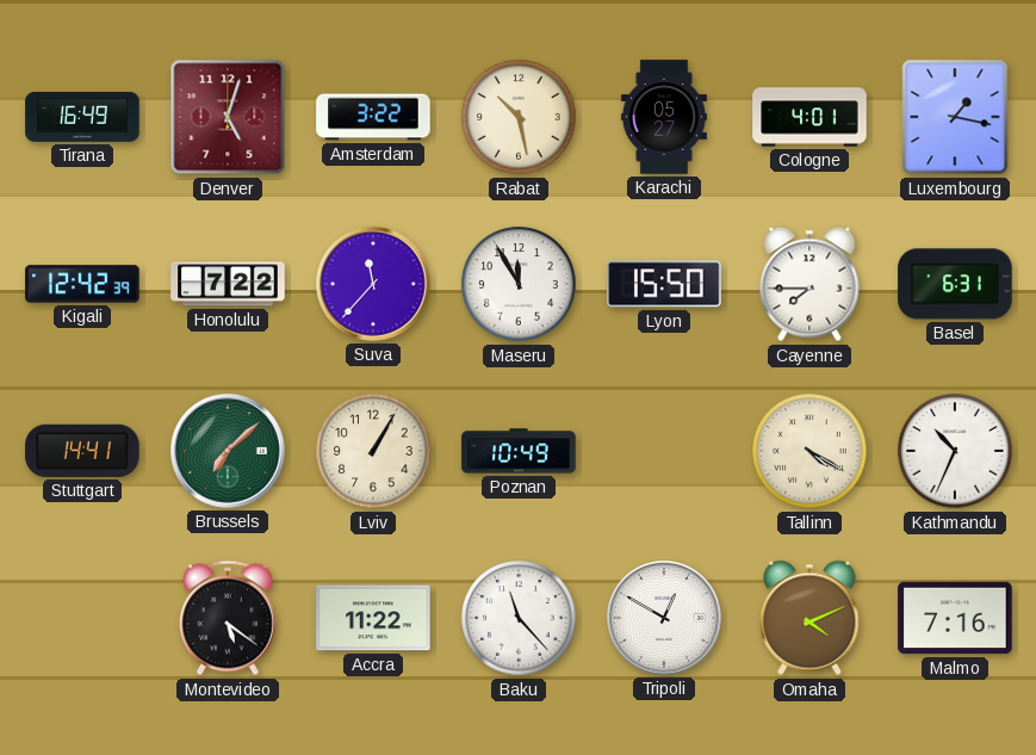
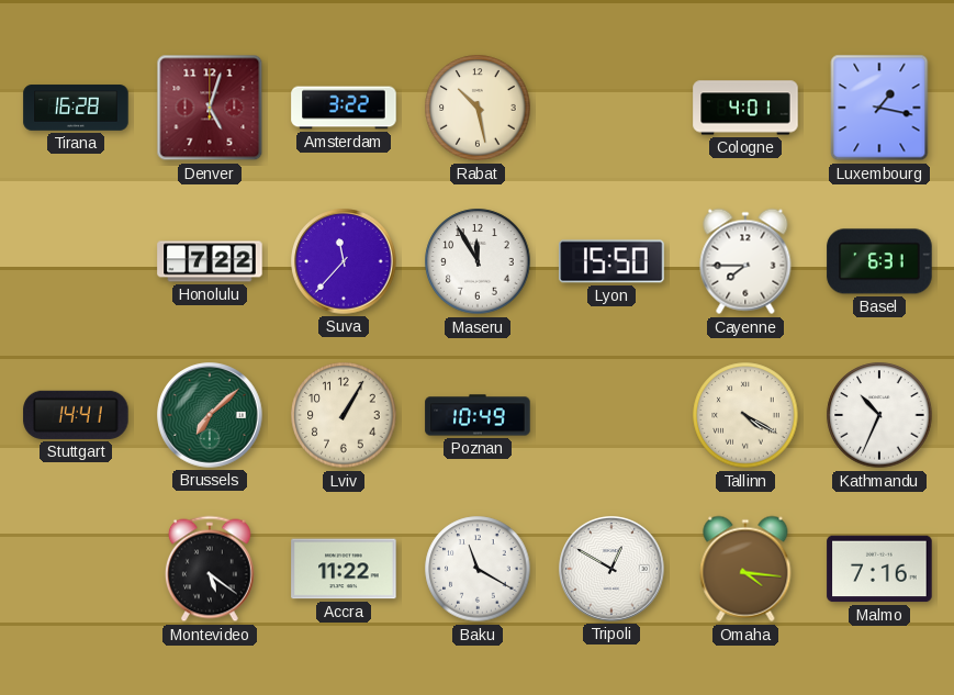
Tirana: 16:49 -> 16:28 (76, 108)
Karachi: 05:27 -> none (664, 117)
Kigali: 12:42 -> none (82, 284)
Baku: 11:23 -> 11:20 (478, 569)
Omaha: 4:11 -> 4:16 (745, 569)
